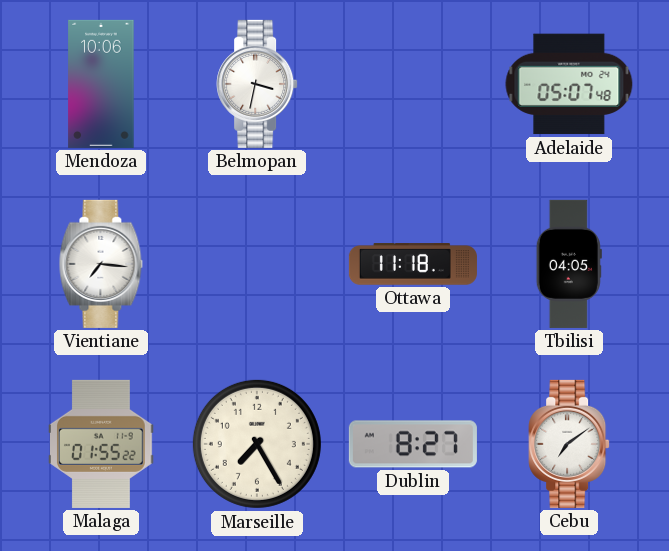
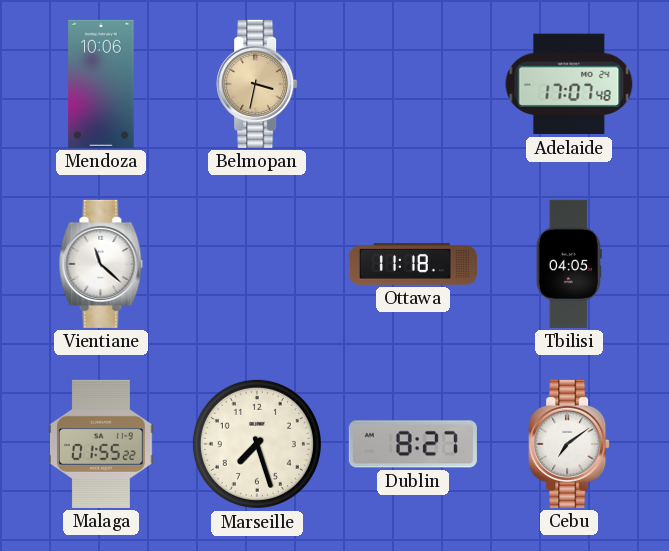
Belmopan dial: white -> champagne (257, 84)
Adelaide: 05:07 -> 17:07 (569, 84)
Vientiane: 7:16 -> 11:22 (101, 264)
Marseille: 7:25 -> 7:27 (257, 444)
